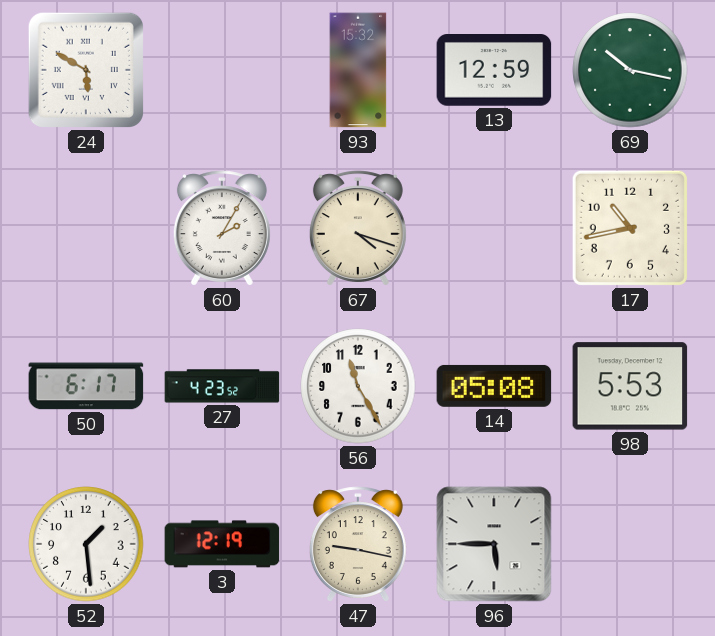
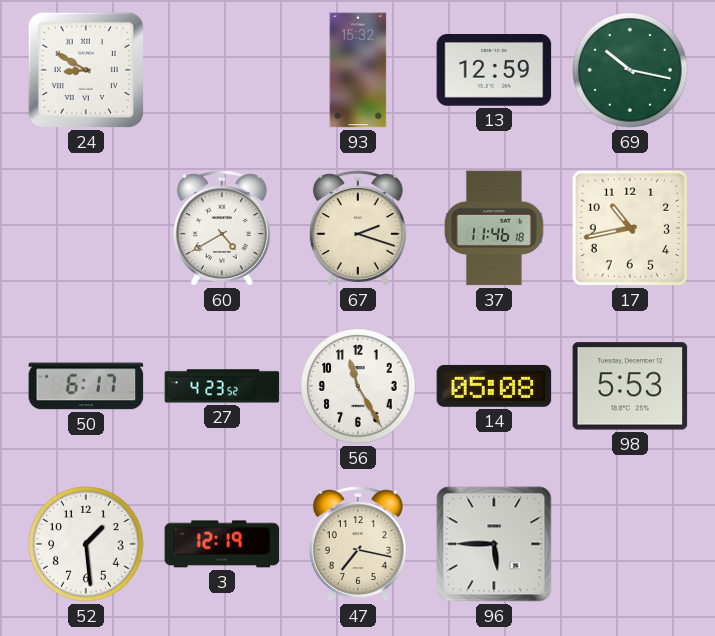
24: 5:50 -> 8:50 (86, 70)
60: 2:05 -> 4:40 (222, 228)
67: 4:18 -> 2:18 (358, 228)
37: none -> 11:46 (494, 228)
47: 9:17 -> 7:17 (358, 544)
